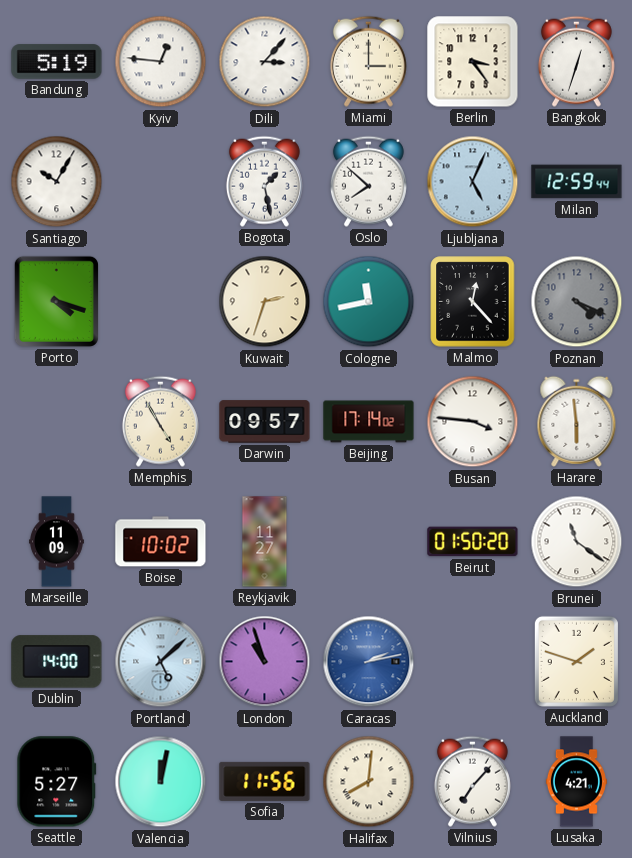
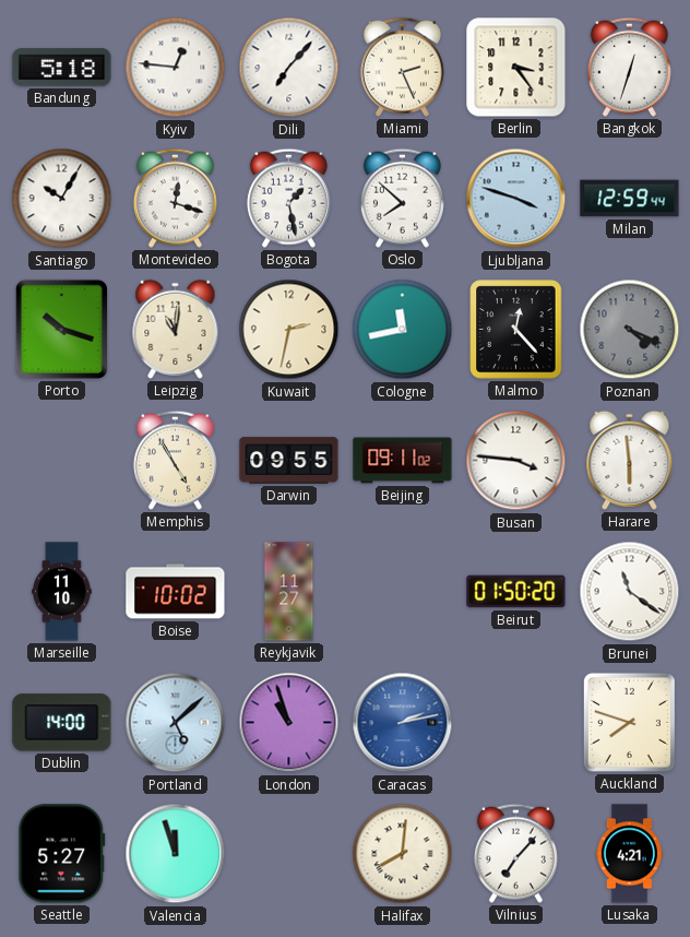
Bandung: 5:19 -> 5:18 (62, 68)
Dili: 3:07 -> 7:07 (289, 68)
Miami: 3:00 -> 2:26 (402, 67)
Montevideo: none -> 12:18 (175, 198)
Ljubljana: 5:04 -> 3:48 (516, 199)
Porto: 4:18 -> 10:18 (61, 329)
Leipzig: none -> 11:01 (176, 329)
Kuwait: 2:33 -> 2:32 (289, 330)
Darwin: 09:57 -> 09:55 (289, 461)
Beijing: 17:14 -> 09:11 (403, 461)
Marseille: 11:09 -> 11:10 (62, 592)
Auckland: 1:48 -> 7:48 (629, 722)
Valencia: 12:02 -> 11:57 (176, 854)
Sofia: 11:56 -> none (265, 781)
